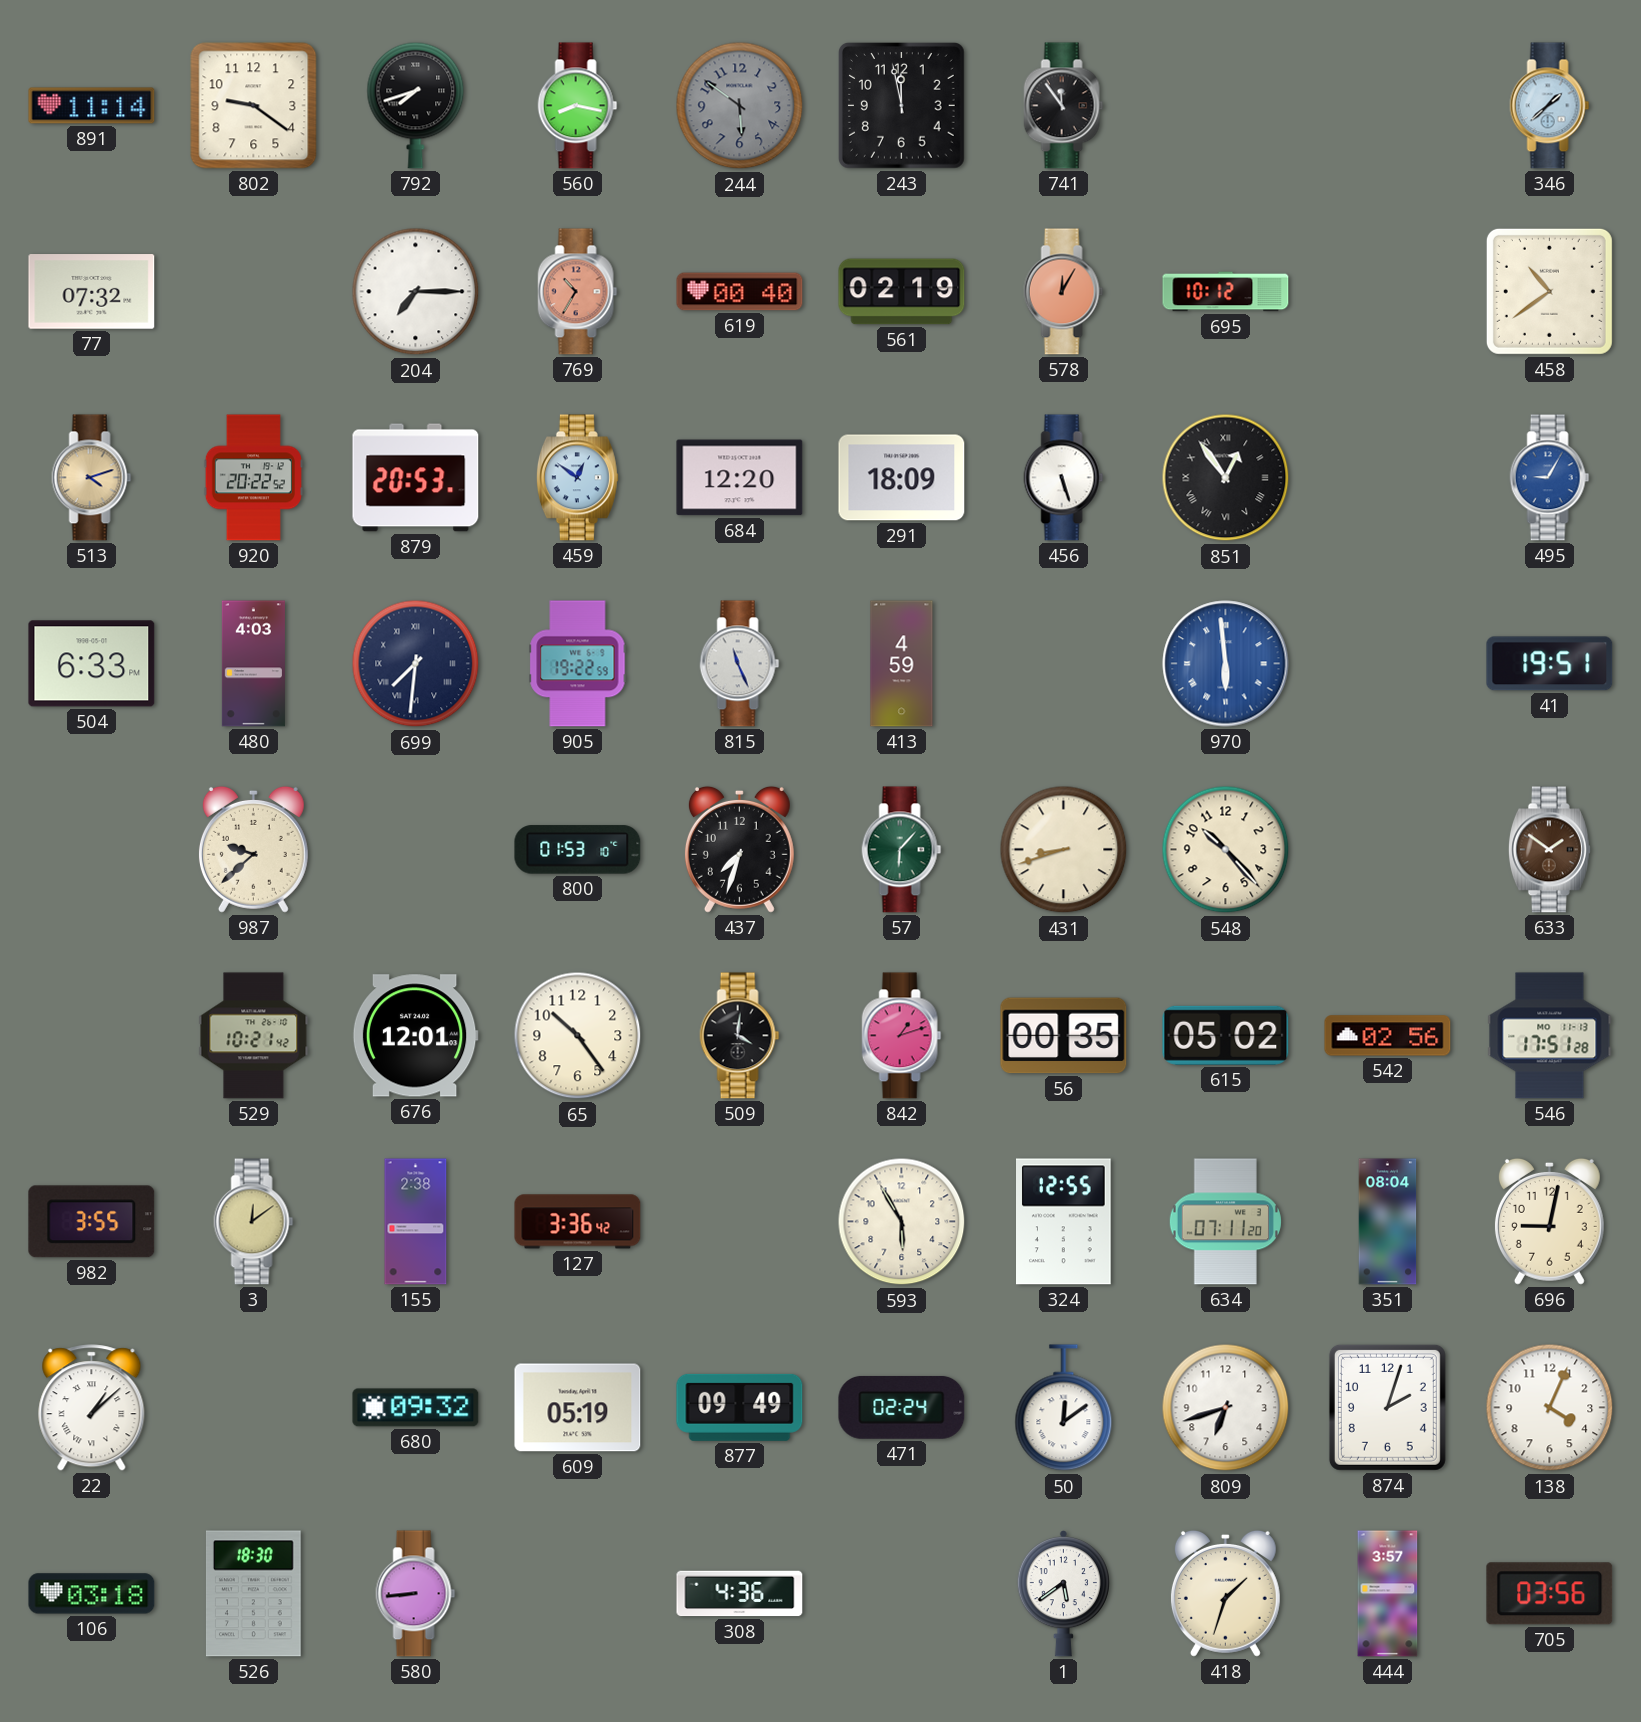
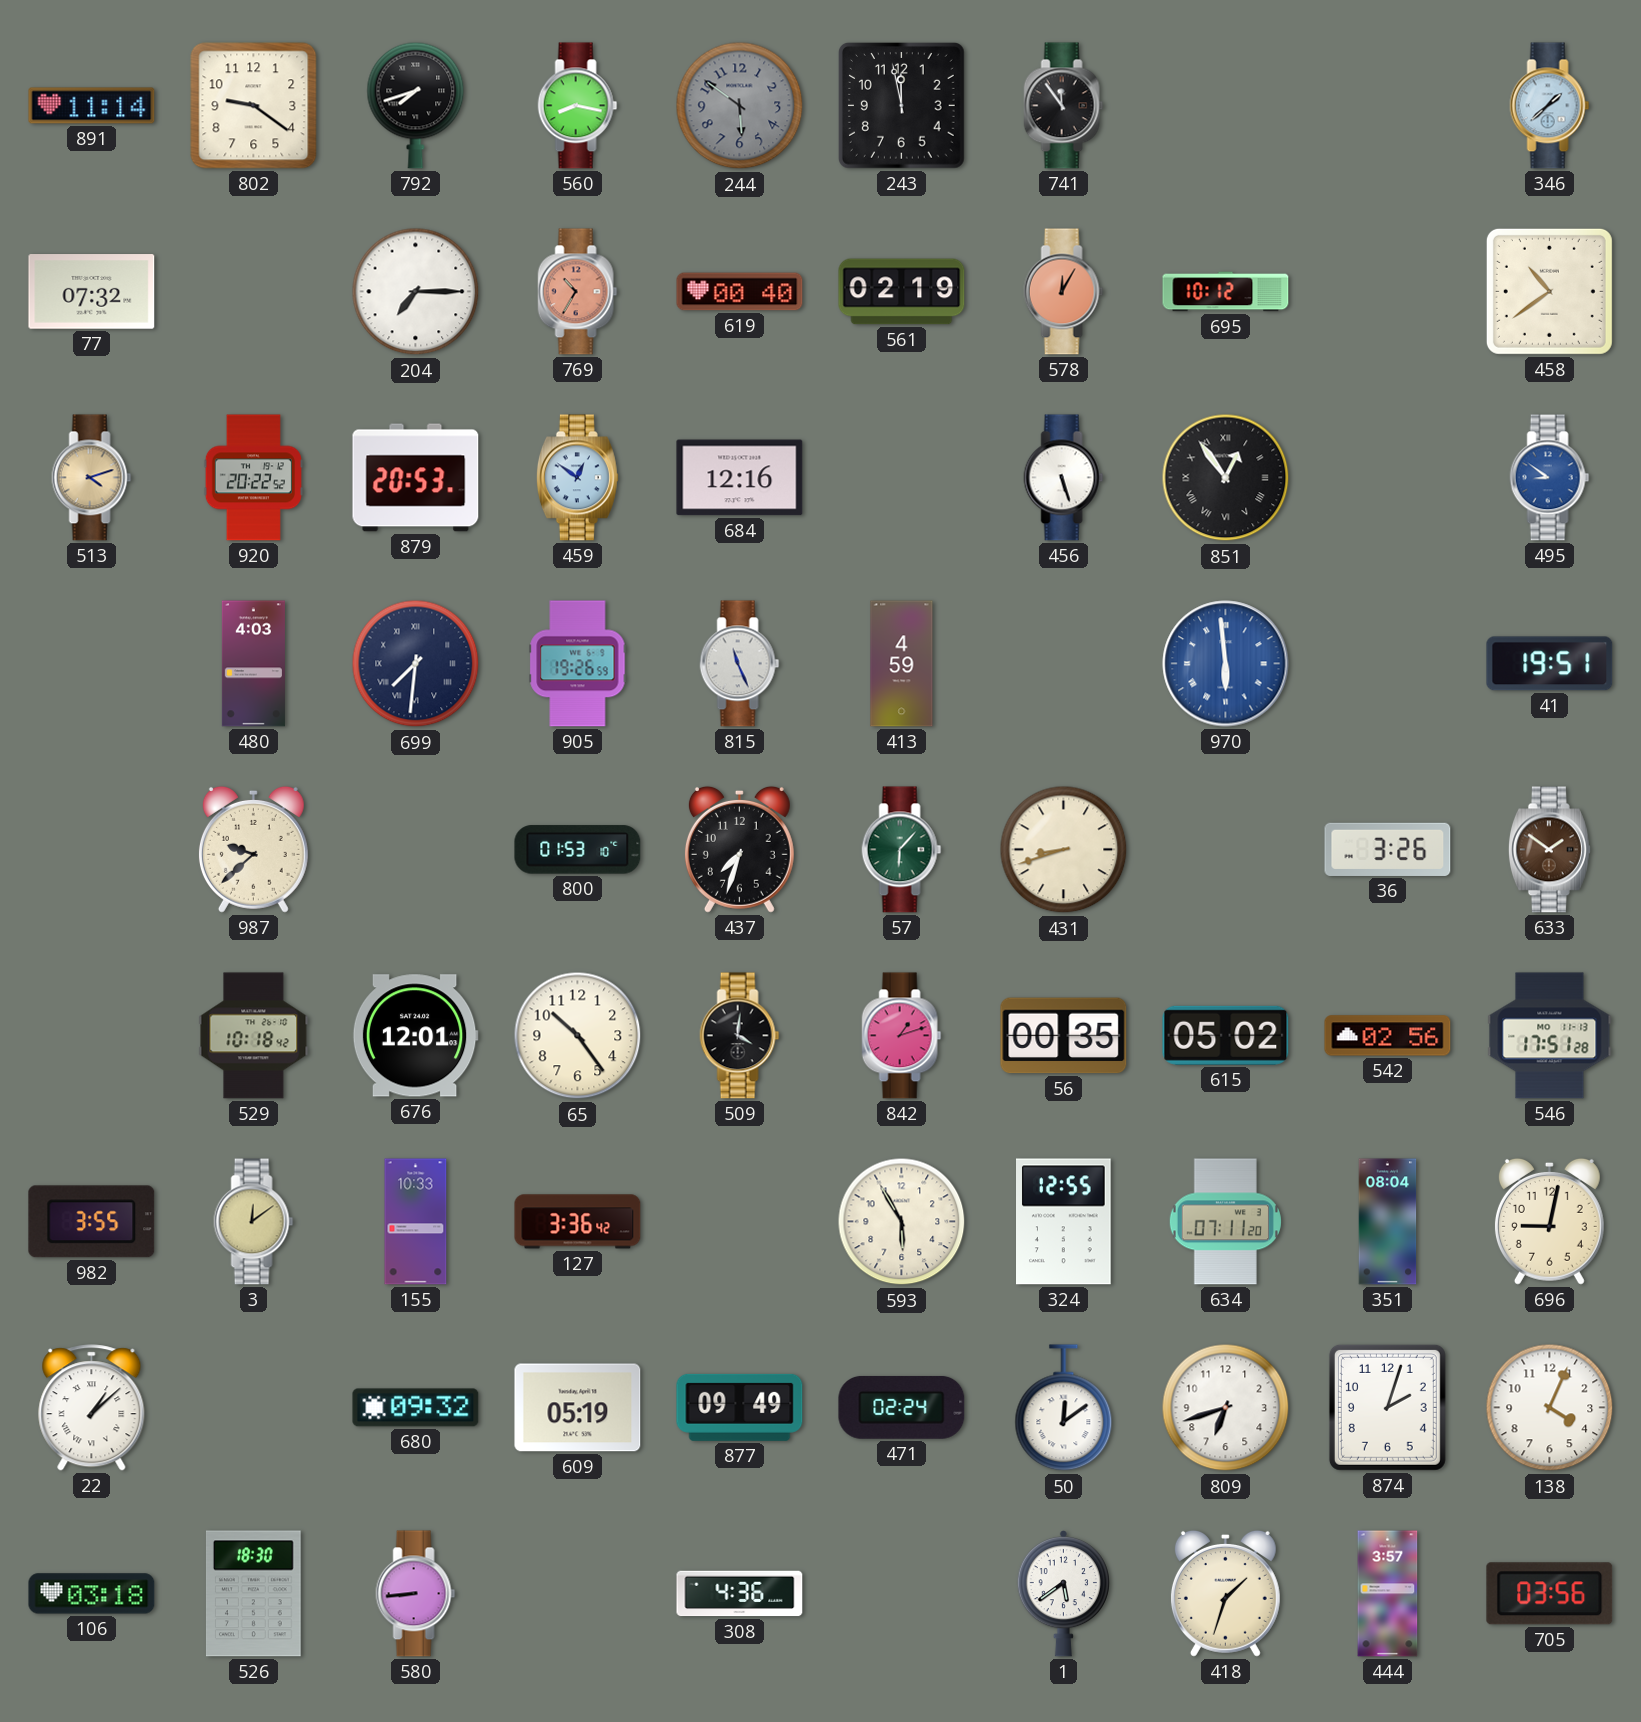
684: 12:20 -> 12:16 (740, 478)
291: 18:09 -> none (902, 478)
495: 9:05 -> 8:51 (1550, 478)
504: 6:33 -> none (92, 664)
905: 19:22 -> 19:26 (578, 664)
548: 10:23 -> none (1226, 850)
36: none -> 3:26 (1388, 849)
529: 10:21 -> 10:18 (254, 1036)
155: 2:38 -> 10:33 (416, 1222)
